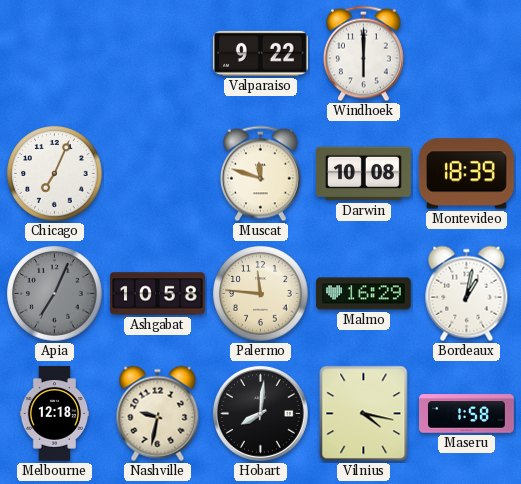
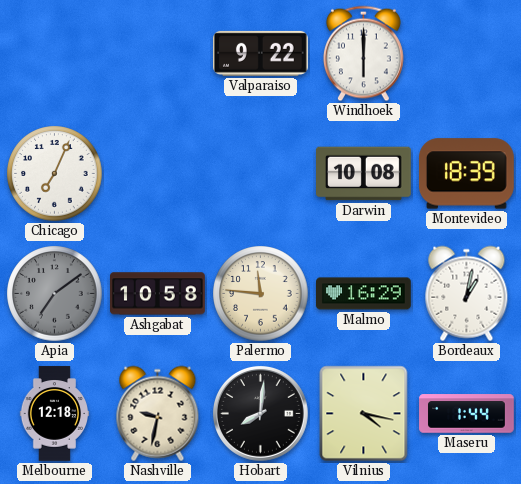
Muscat: 11:48 -> none (260, 174)
Apia: 7:04 -> 7:09 (55, 294)
Maseru: 1:58 -> 1:44 (467, 414)
